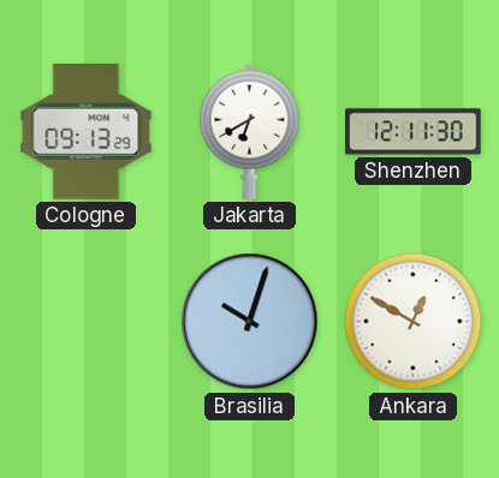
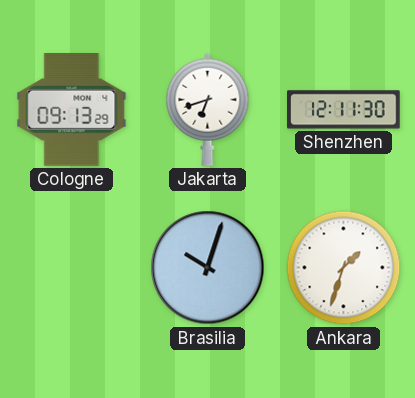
Jakarta: 6:40 -> 6:42 (208, 109)
Ankara: 12:50 -> 1:33 (344, 268)
